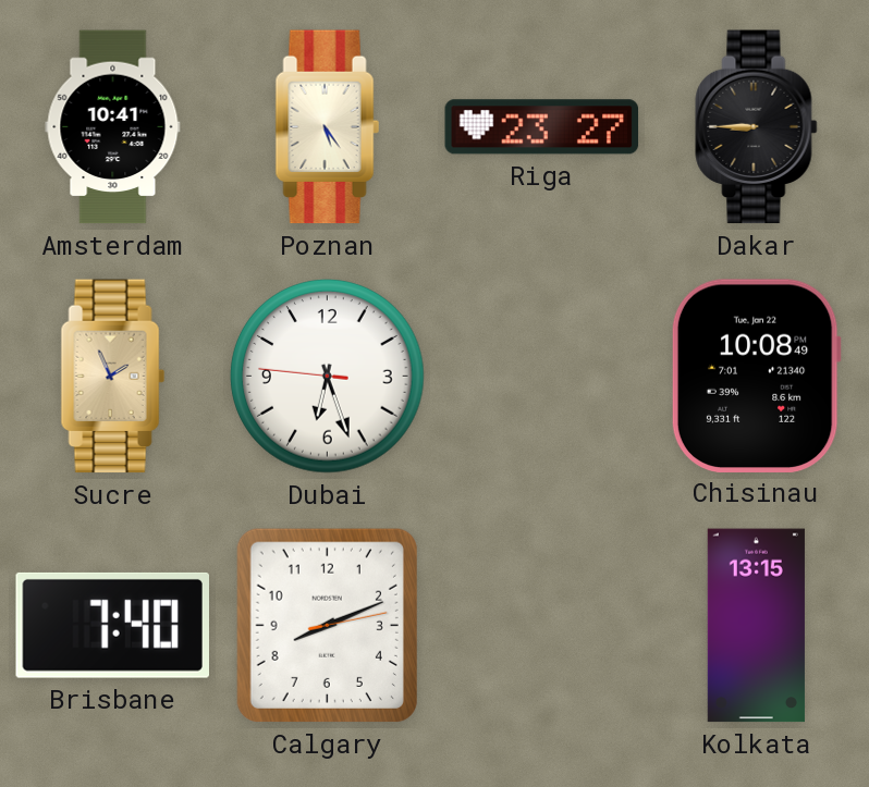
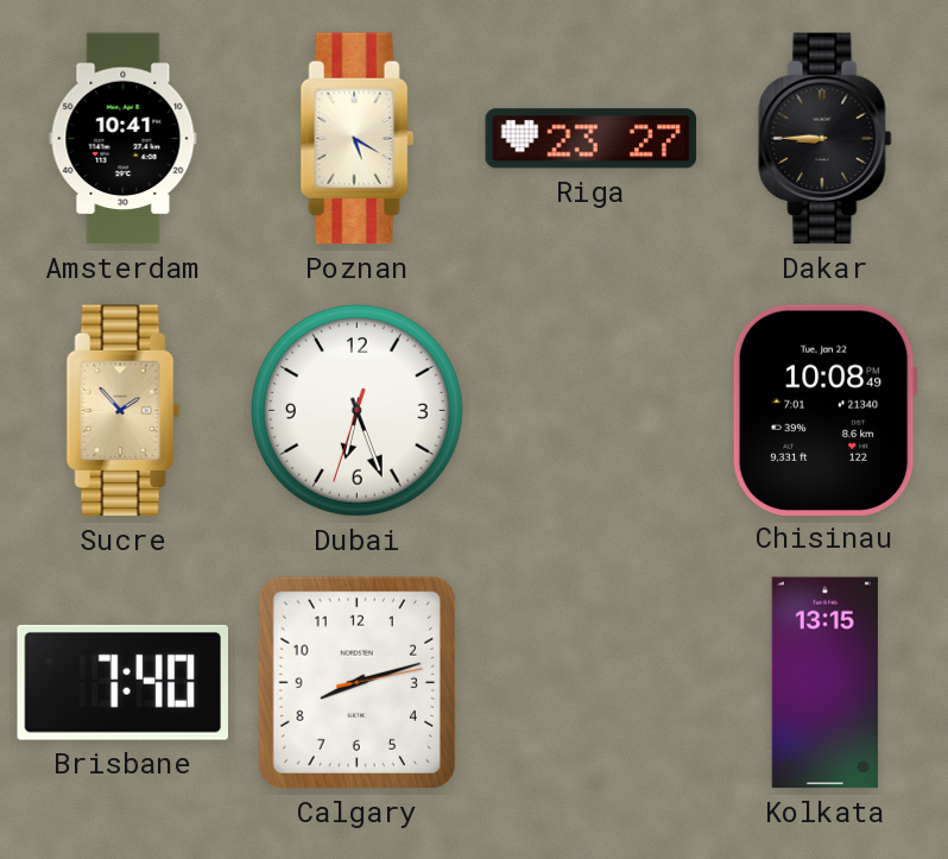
Poznan: 5:24 -> 5:20 (356, 139)
Sucre: 1:56 -> 1:53 (122, 411)
Dubai: 6:26:46 -> 6:26:33 (358, 411)
Calgary: 8:11 -> 8:12 (356, 682)
